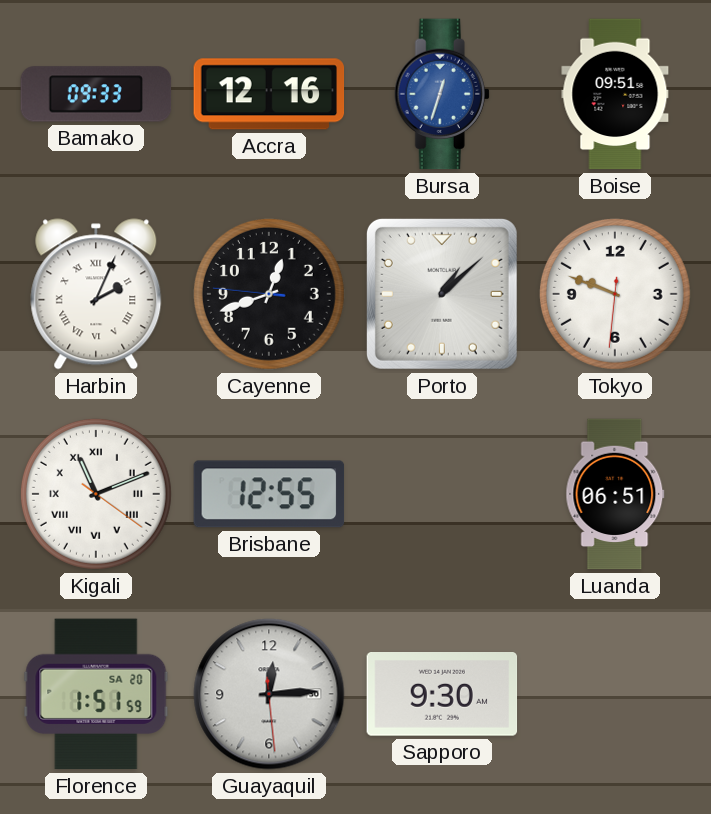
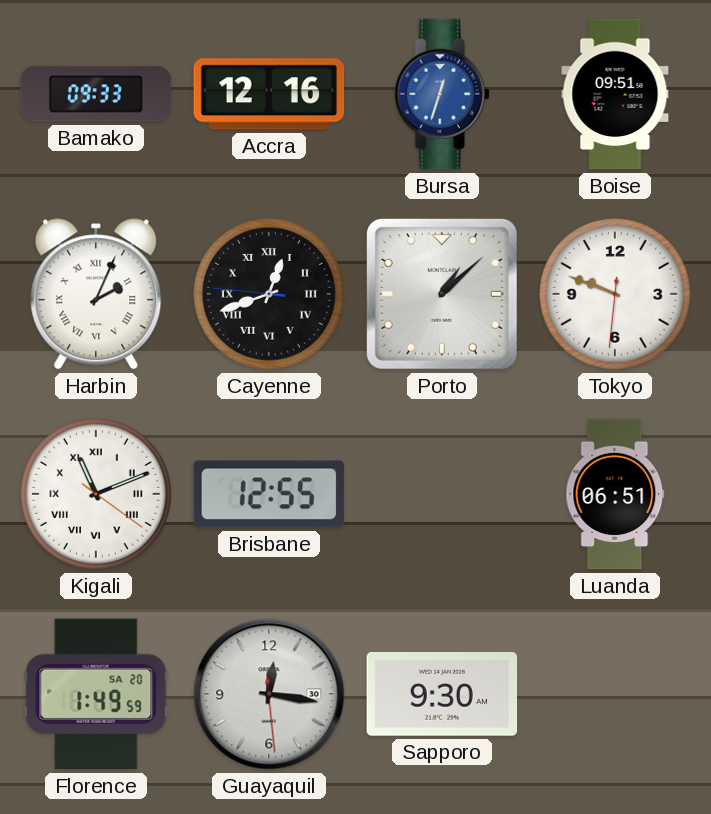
Cayenne numerals: Arabic -> Roman (269, 294)
Florence: 1:51 -> 1:49 (96, 694)
Guayaquil: 12:14 -> 12:16 (269, 694)
